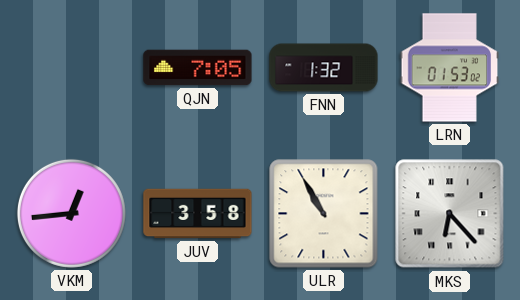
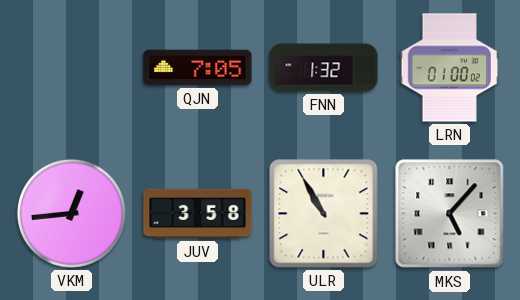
LRN: 01:53 -> 01:00 (450, 68)
MKS: 6:23 -> 5:07 (450, 214)
